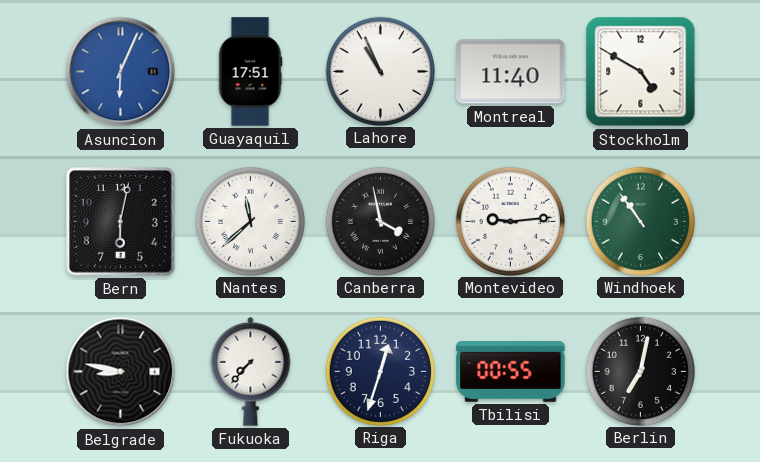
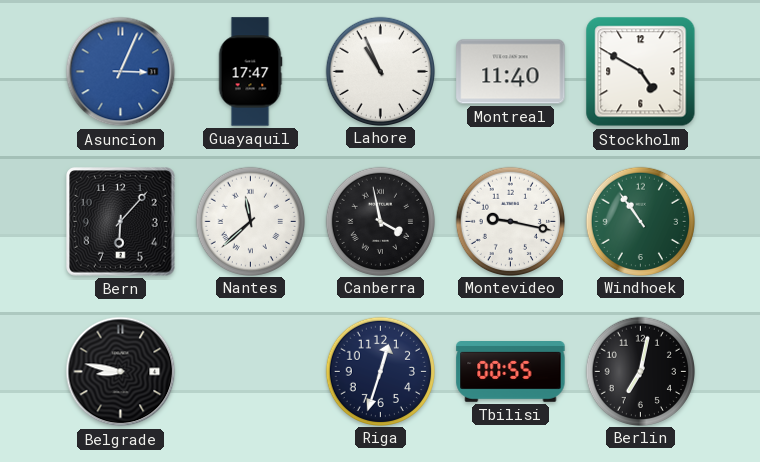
Asuncion: 6:04 -> 3:04 (121, 72)
Guayaquil: 17:51 -> 17:47 (250, 72)
Bern: 6:02 -> 6:07 (121, 222)
Montevideo: 9:14 -> 9:17 (510, 221)
Fukuoka: 7:37 -> none (251, 371)
